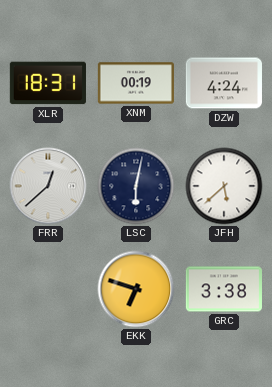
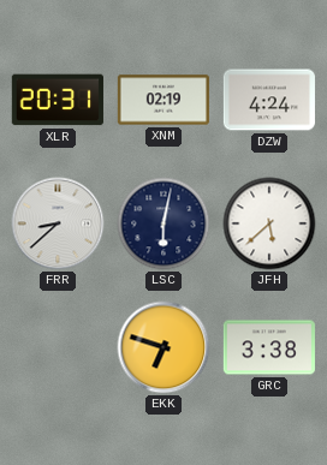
XLR: 18:31 -> 20:31 (58, 100)
XNM: 00:19 -> 02:19 (163, 100)
FRR: 12:38 -> 8:38 (58, 223)
